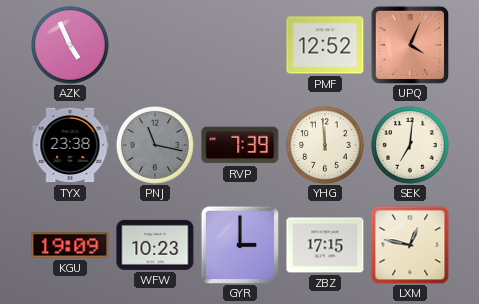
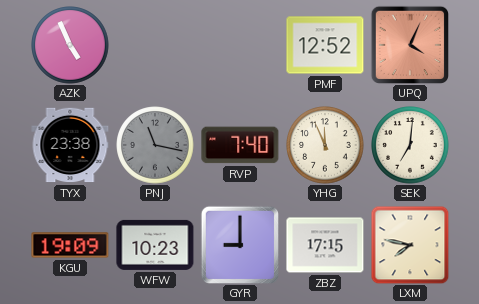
RVP: 7:39 -> 7:40 (240, 145)
YHG: 11:59 -> 11:56 (325, 145)
GYR: 3:00 -> 9:00 (239, 244)
LXM: 12:47 -> 7:47 (410, 245)
